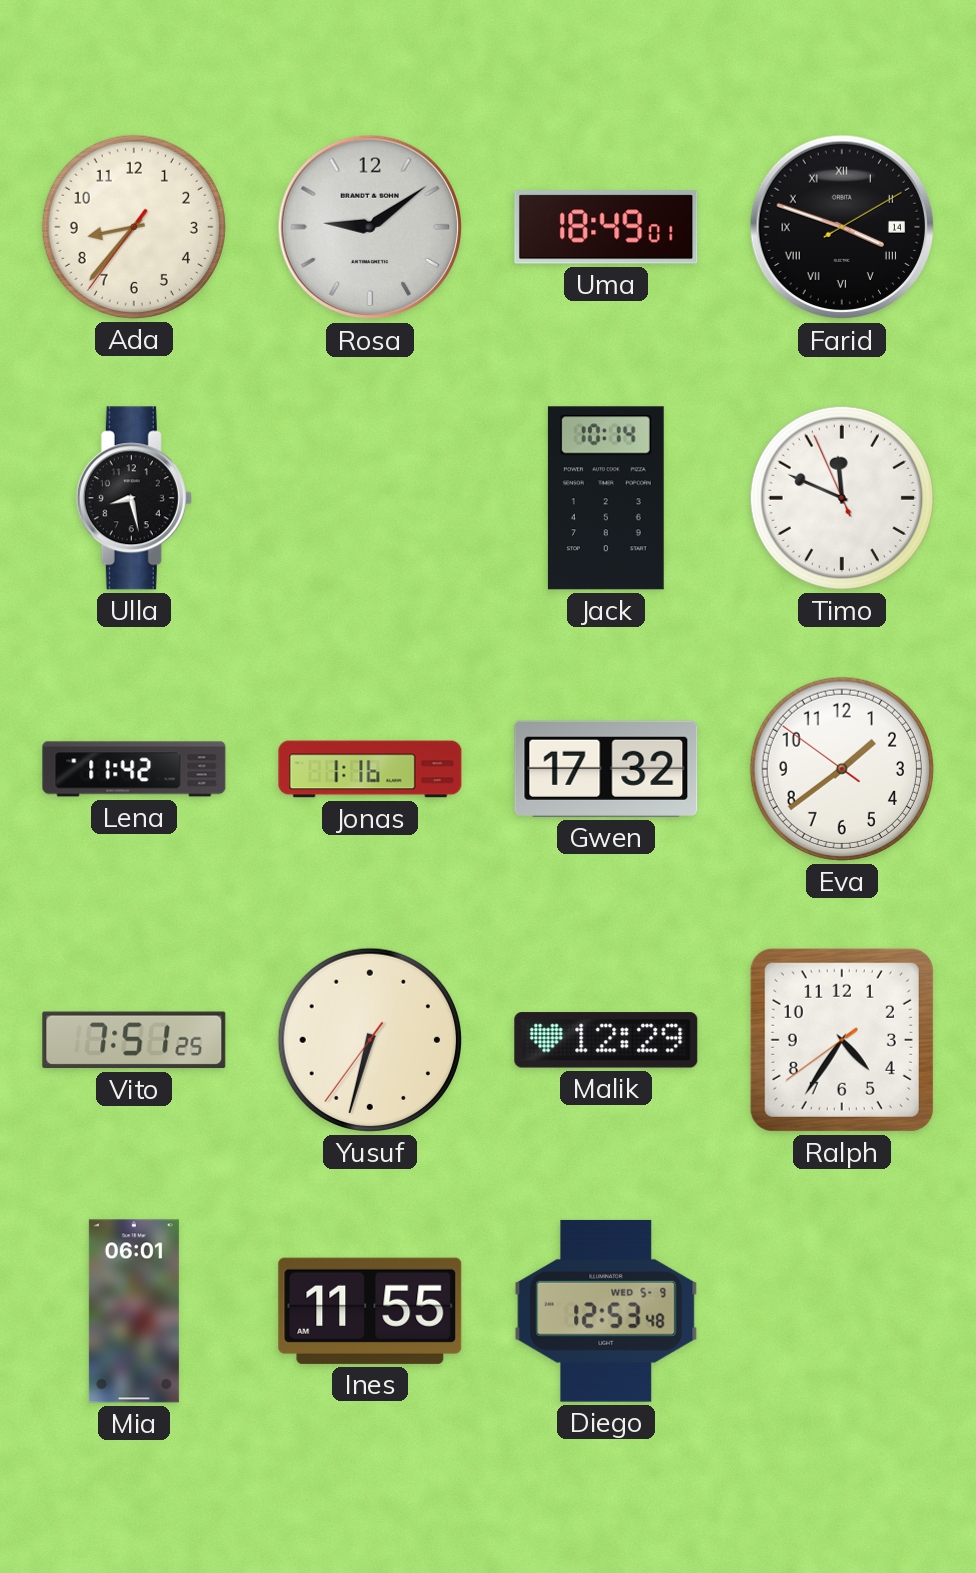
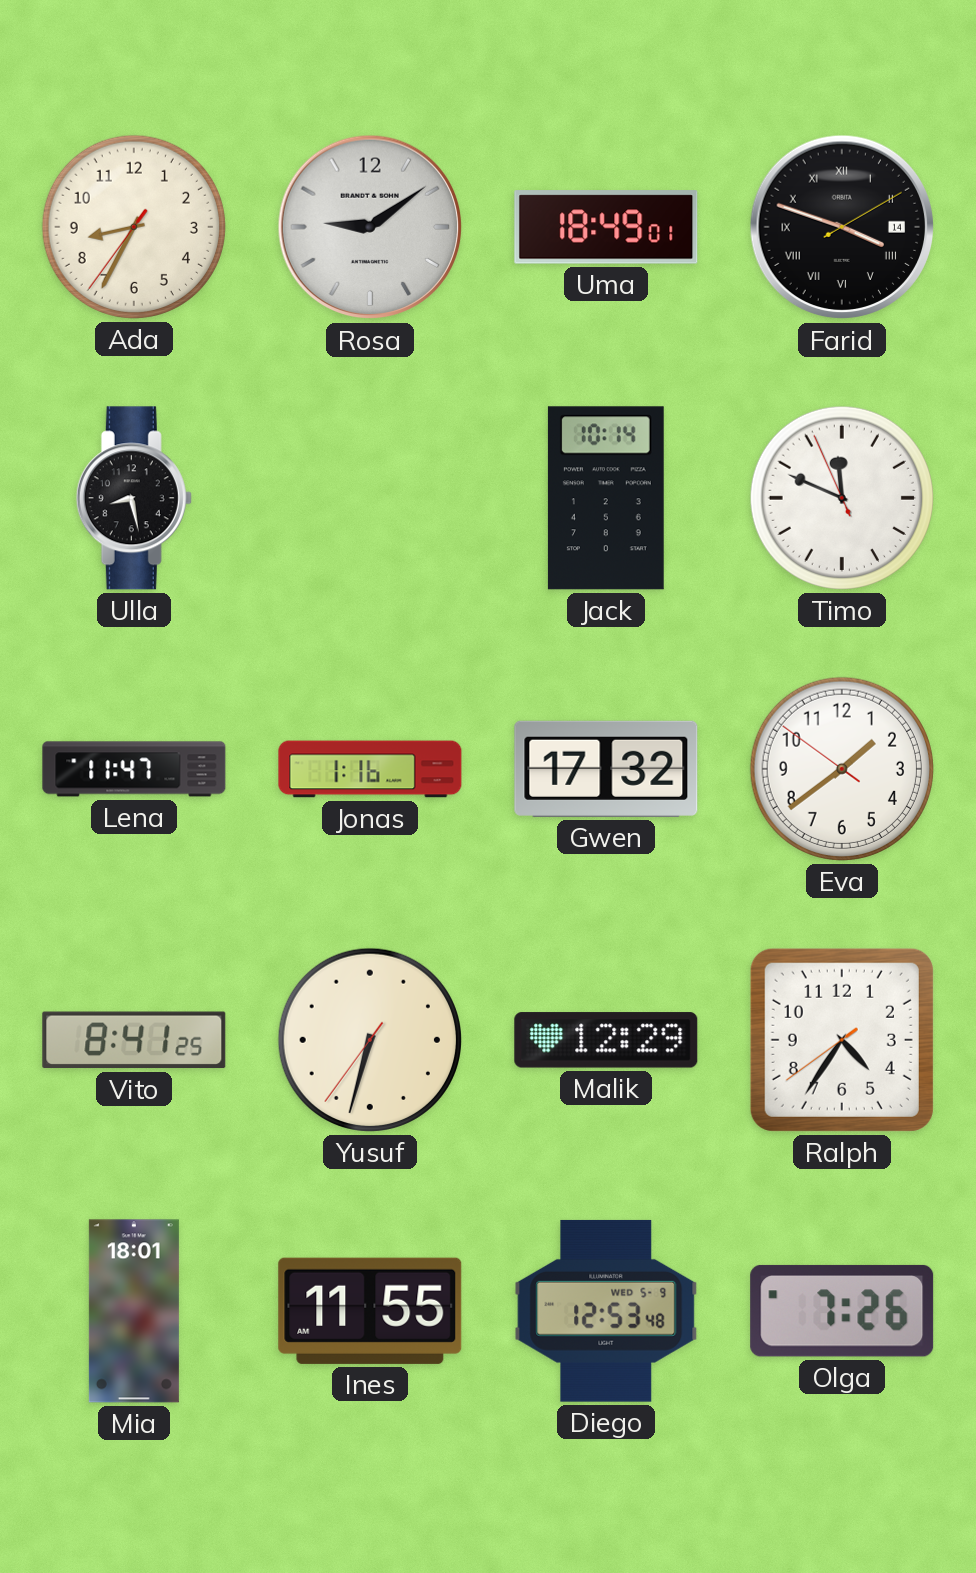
Ada: 8:36 -> 8:34 (134, 227)
Lena: 11:42 -> 11:47 (134, 769)
Vito: 7:51 -> 8:41 (134, 1040)
Mia: 06:01 -> 18:01 (134, 1311)
Olga: none -> 7:26 (842, 1311)
